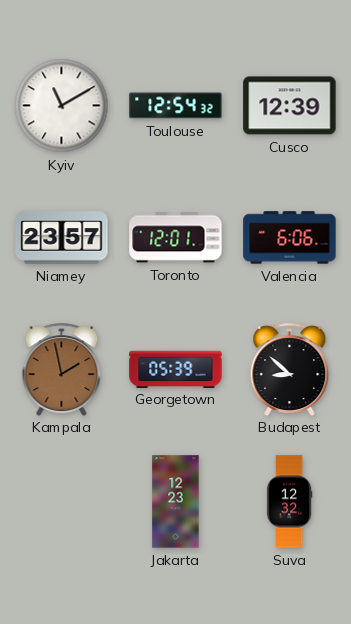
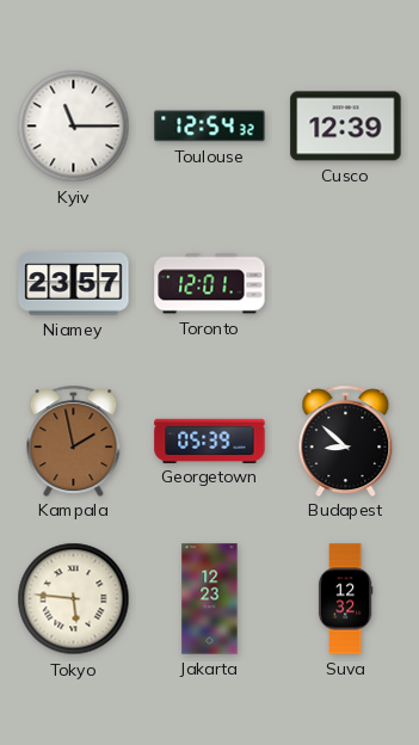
Kyiv: 11:10 -> 11:15 (74, 127)
Valencia: 6:06 -> none (290, 238)
Tokyo: none -> 5:46 (74, 599)
